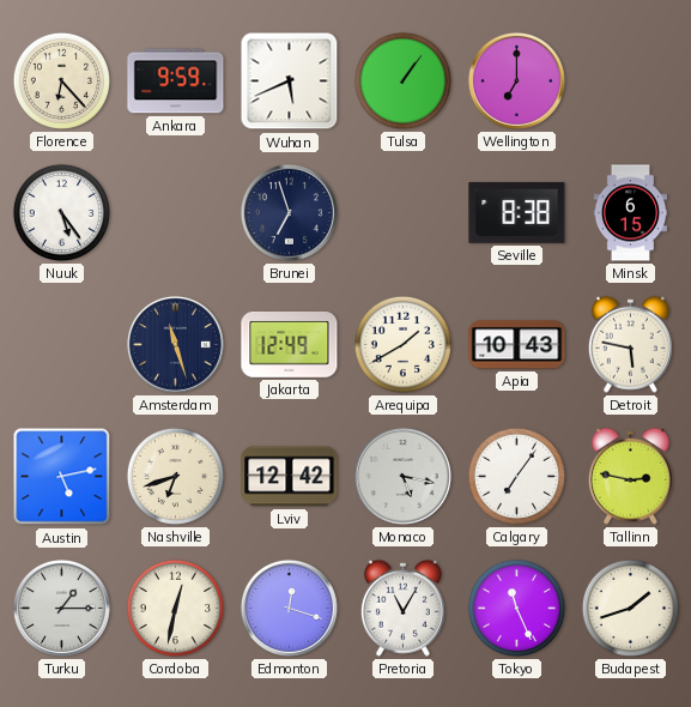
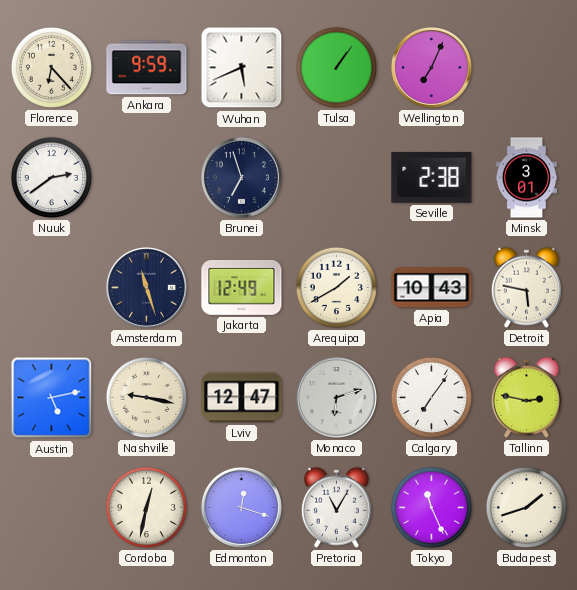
Wellington: 7:00 -> 7:04 (431, 67)
Nuuk: 5:24 -> 2:39 (51, 177)
Seville: 8:38 -> 2:38 (432, 177)
Minsk: 6:15 -> 3:01 (527, 178)
Nashville: 6:42 -> 9:17 (146, 397)
Lviv: 12:42 -> 12:47 (242, 398)
Monaco: 5:17 -> 6:12 (336, 397)
Turku: 1:15 -> none (61, 608)
